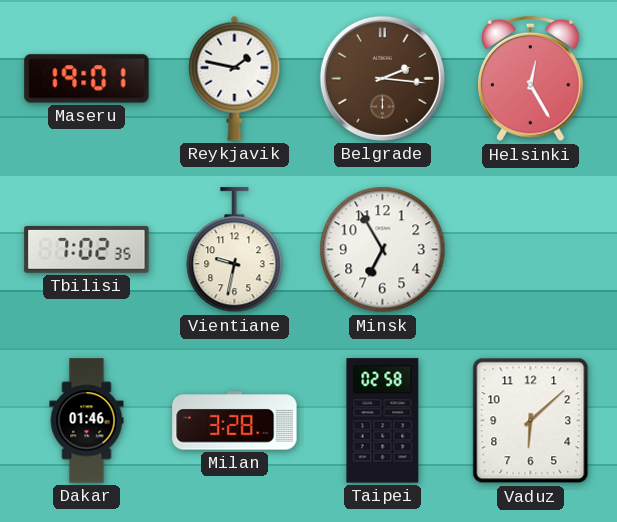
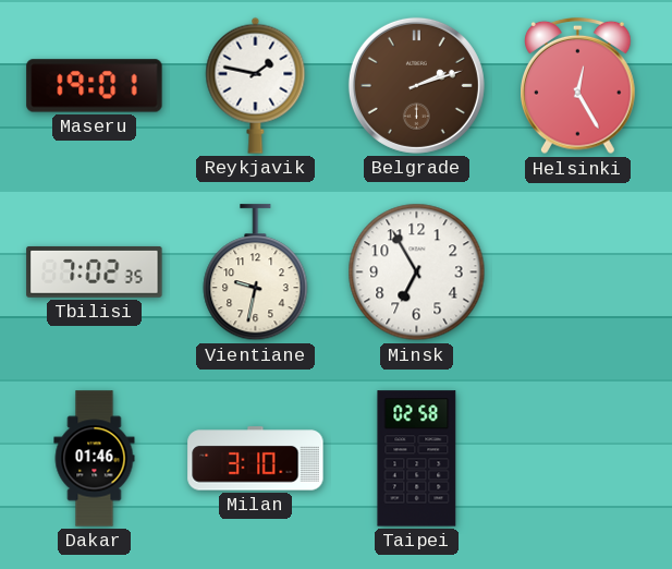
Belgrade: 2:16 -> 2:12 (416, 85)
Milan: 3:28 -> 3:10 (256, 459)
Vaduz: 6:08 -> none (531, 421)
